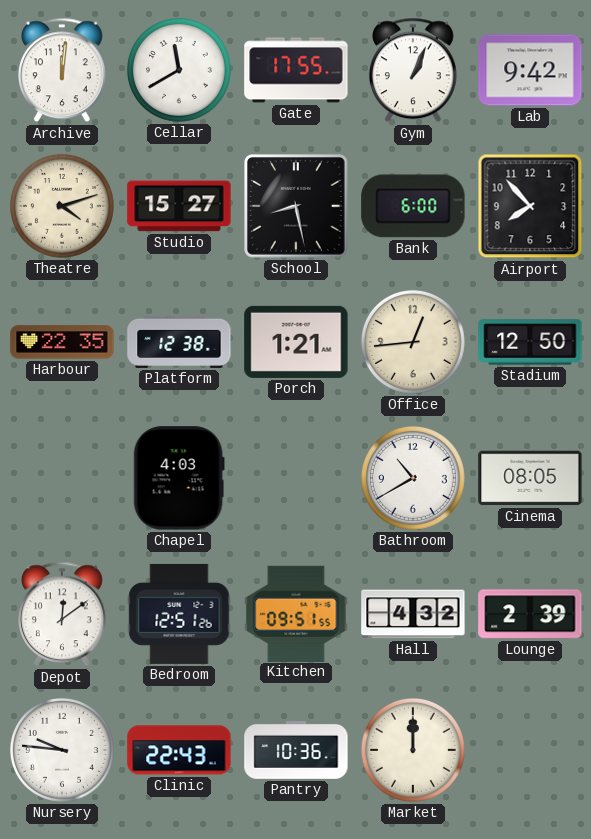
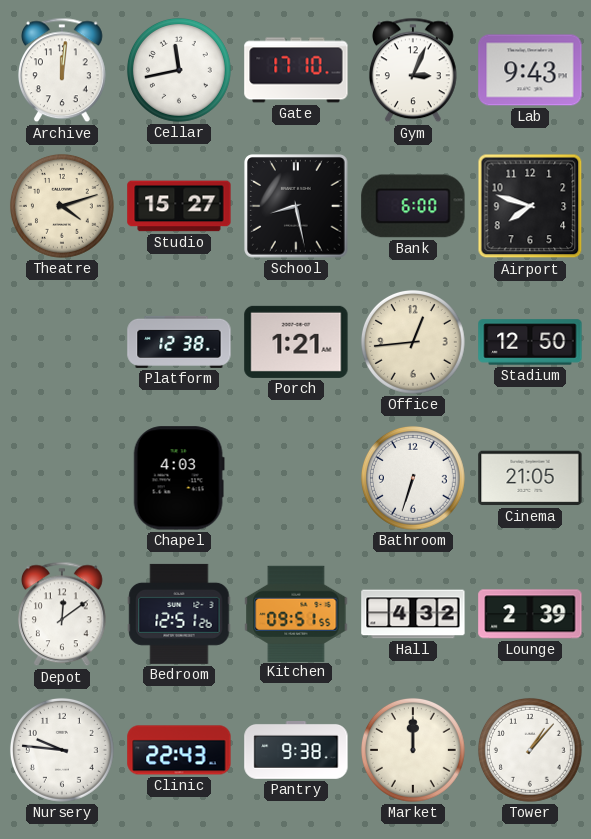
Cellar: 11:40 -> 11:43 (179, 70)
Gate: 17:55 -> 17:10 (296, 70)
Gym: 1:04 -> 3:04 (413, 70)
Lab: 9:42 -> 9:43 (530, 70)
Airport: 7:53 -> 7:48 (530, 206)
Harbour: 22:35 -> none (62, 342)
Bathroom: 10:40 -> 6:33 (413, 478)
Cinema: 08:05 -> 21:05 (530, 478)
Pantry: 10:36 -> 9:38 (296, 751)
Tower: none -> 1:07 (530, 750)
